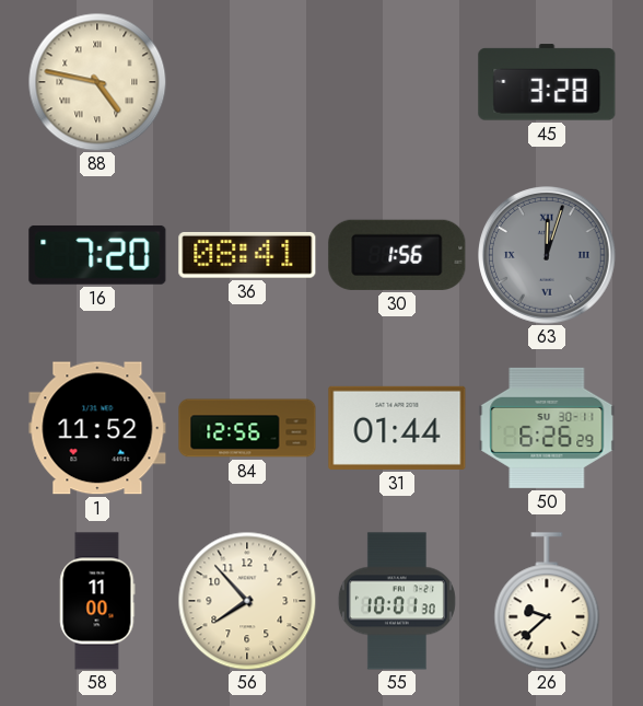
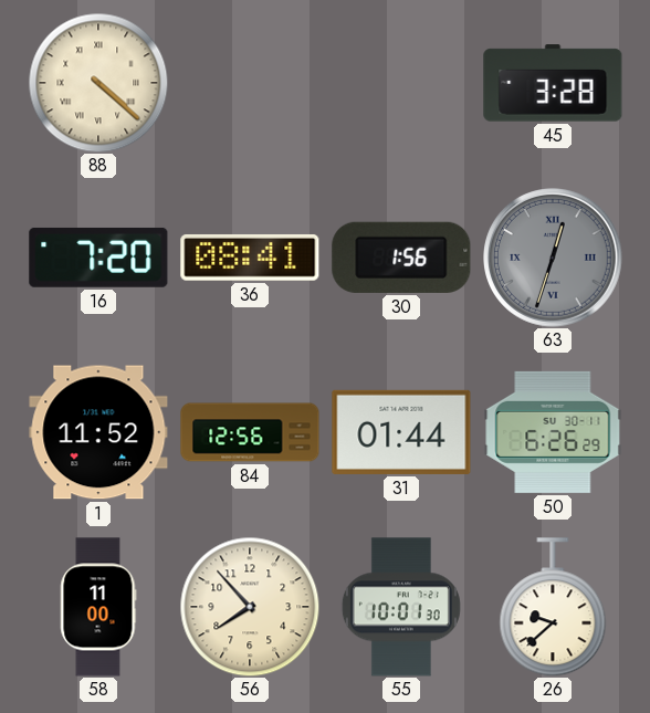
88: 4:47 -> 4:22 (98, 83)
63: 12:03 -> 12:33 (554, 259)
